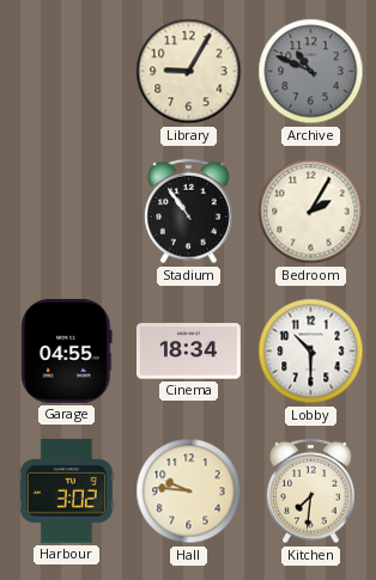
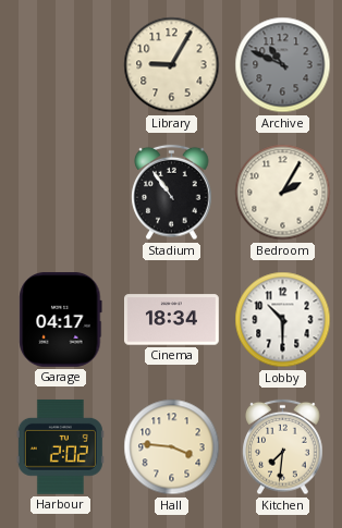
Garage: 04:55 -> 04:17 (61, 319)
Harbour: 3:02 -> 2:02 (60, 446)
Hall: 9:46 -> 3:46 (172, 447)
